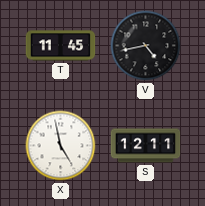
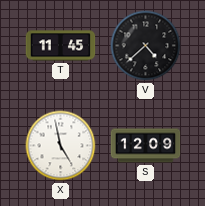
V: 4:43 -> 4:38 (146, 46)
S: 12:11 -> 12:09 (146, 146)
